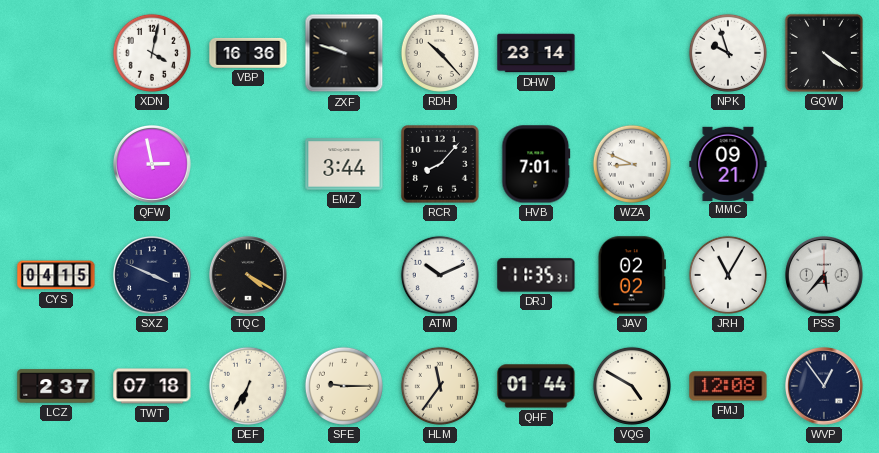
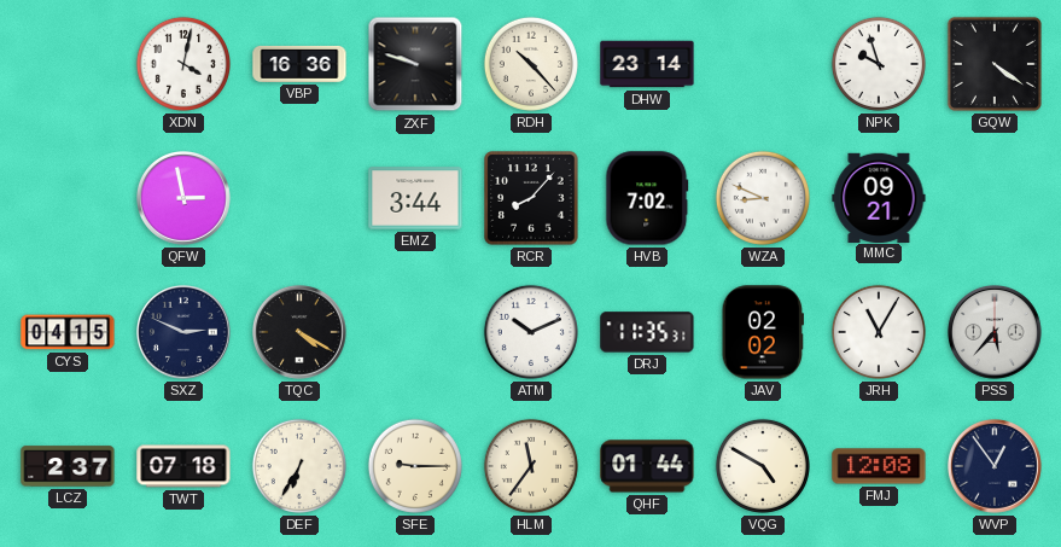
HVB: 7:01 -> 7:02 (647, 198)
SXZ: 3:49 -> 2:49 (185, 333)
